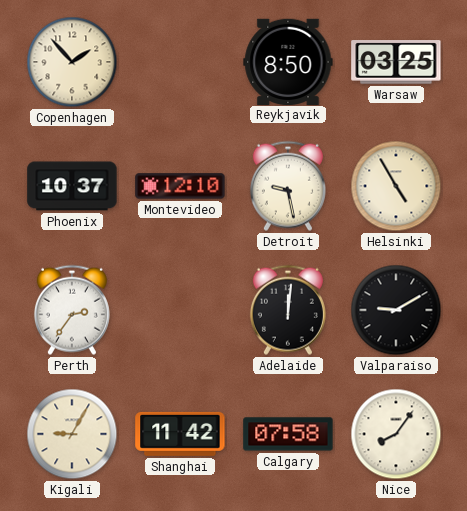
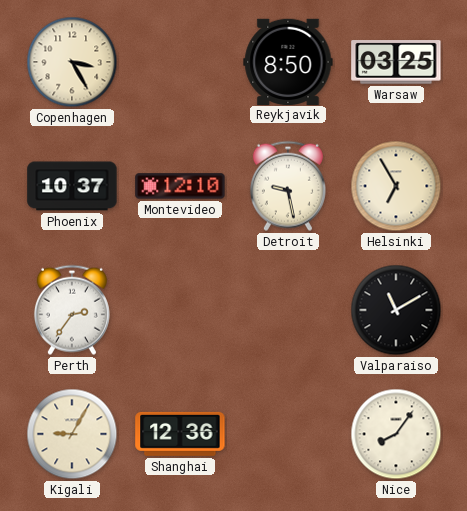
Copenhagen: 1:53 -> 3:25 (72, 62)
Helsinki: 4:55 -> 6:55 (396, 186)
Adelaide: 12:01 -> none (288, 310)
Valparaiso: 9:10 -> 11:10 (396, 310)
Shanghai: 11:42 -> 12:36 (180, 434)
Calgary: 07:58 -> none (288, 434)
